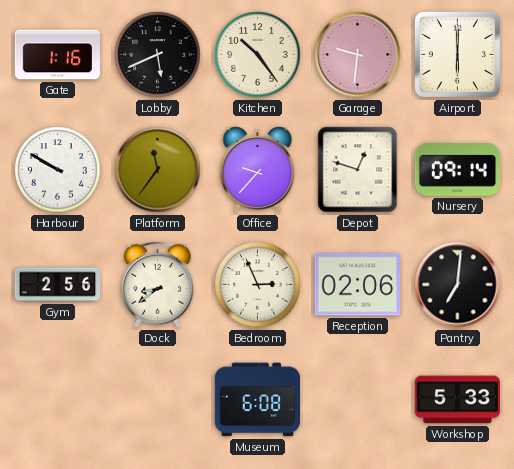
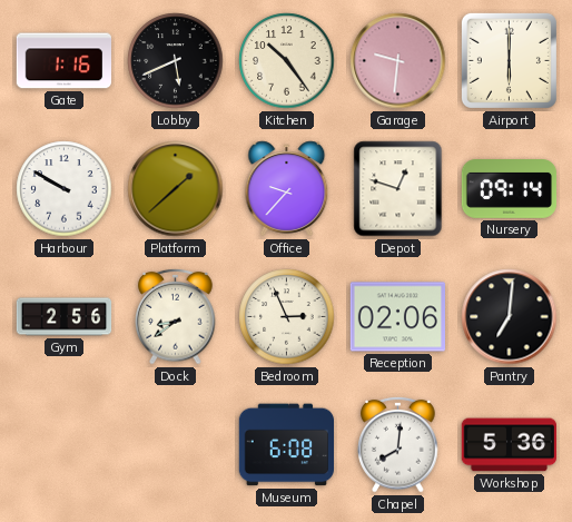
Platform: 11:36 -> 1:38 (176, 189)
Chapel: none -> 8:01 (398, 444)
Workshop: 5:33 -> 5:36 (510, 445)
